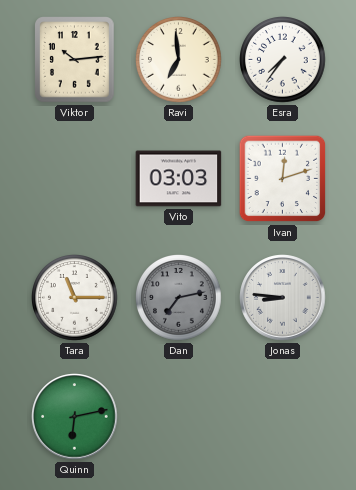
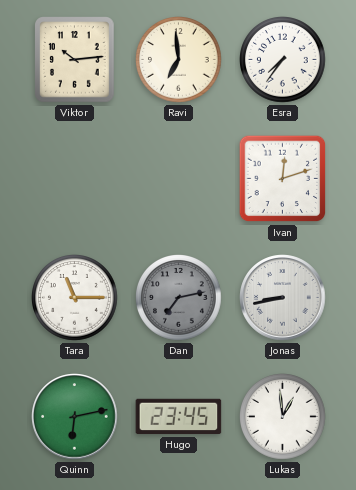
Vito: 03:03 -> none (179, 179)
Jonas: 8:46 -> 8:43 (283, 298)
Hugo: none -> 23:45 (179, 417)
Lukas: none -> 12:59 (283, 417)
